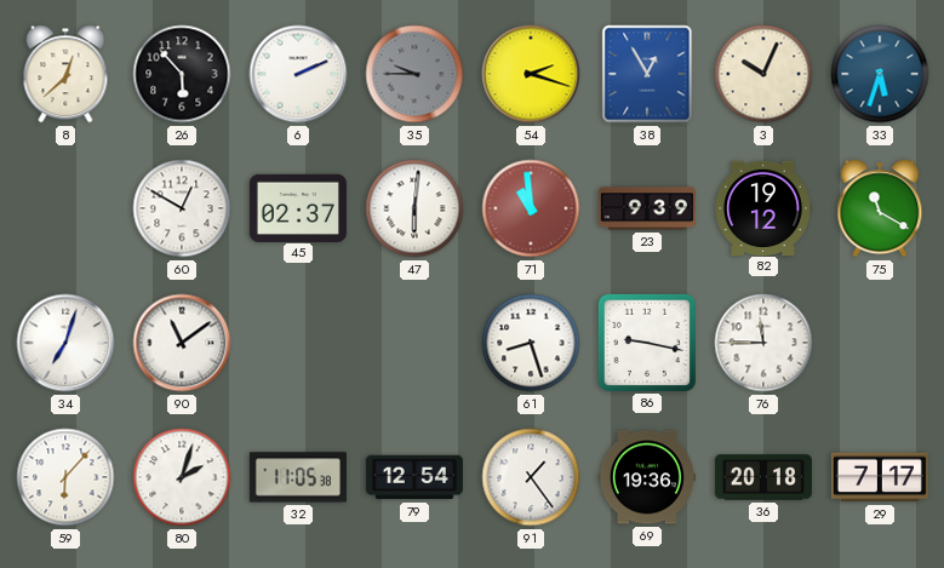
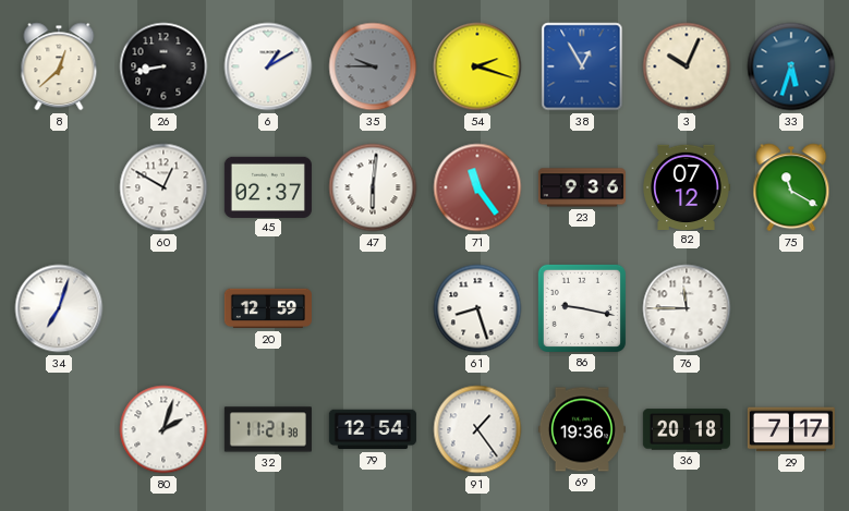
26: 5:53 -> 8:43 (163, 66)
6: 2:11 -> 1:10 (268, 66)
71: 10:59 -> 11:24 (477, 187)
23: 9:39 -> 9:36 (582, 187)
82: 19:12 -> 07:12 (687, 186)
90: 11:09 -> none (182, 343)
20: none -> 12:59 (268, 308)
59: 6:07 -> none (65, 477)
32: 11:05 -> 11:21 (268, 429)
